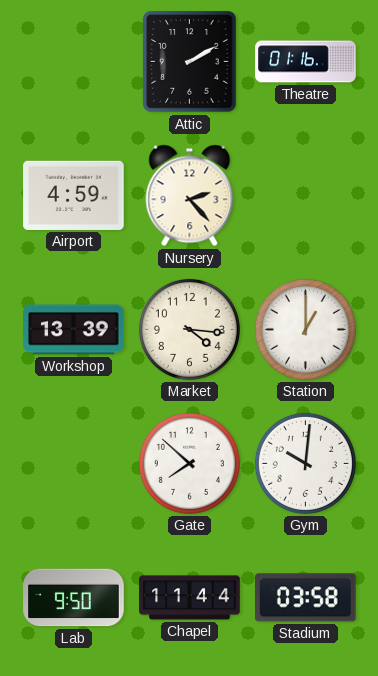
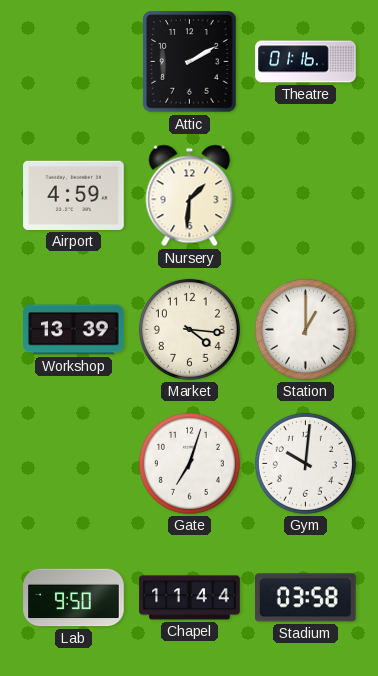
Nursery: 2:23 -> 1:31 (190, 196)
Gate: 7:52 -> 7:03 (189, 463)
